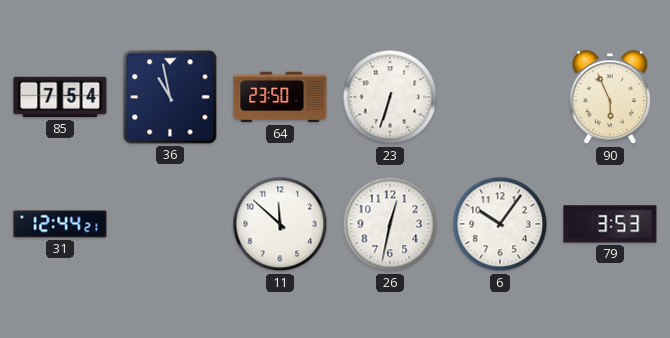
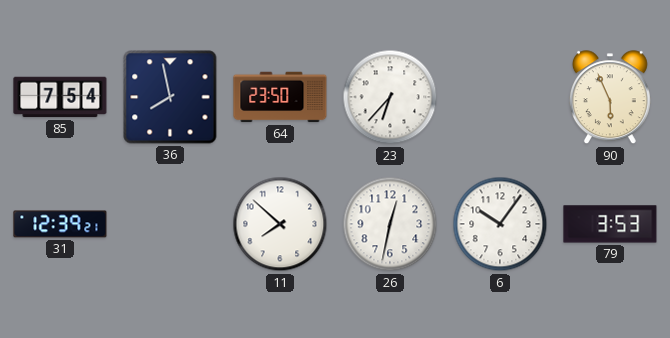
36: 10:58 -> 7:58 (170, 97)
23: 6:33 -> 6:37 (390, 97)
31: 12:44 -> 12:39 (60, 224)
11: 11:52 -> 7:52 (280, 224)
